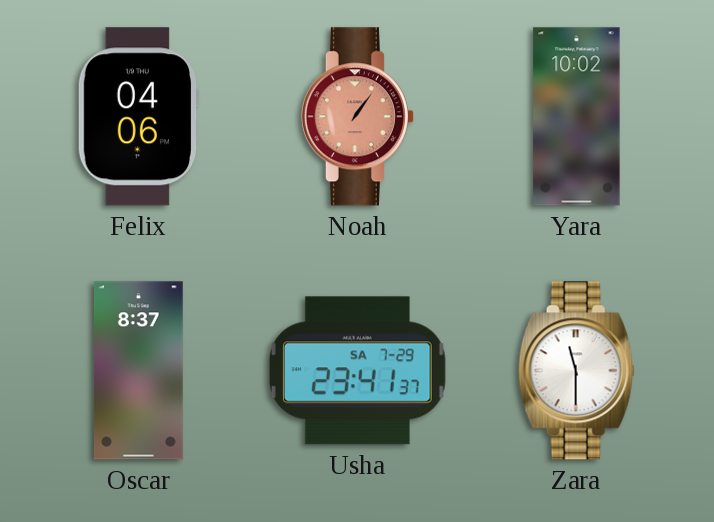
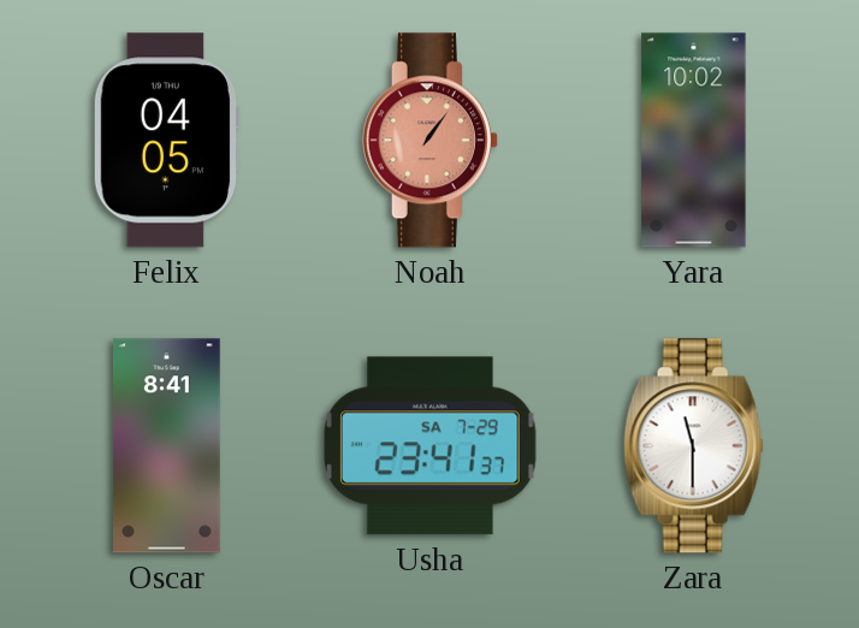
Felix: 04:06 -> 04:05 (166, 141)
Oscar: 8:37 -> 8:41 (166, 446)
